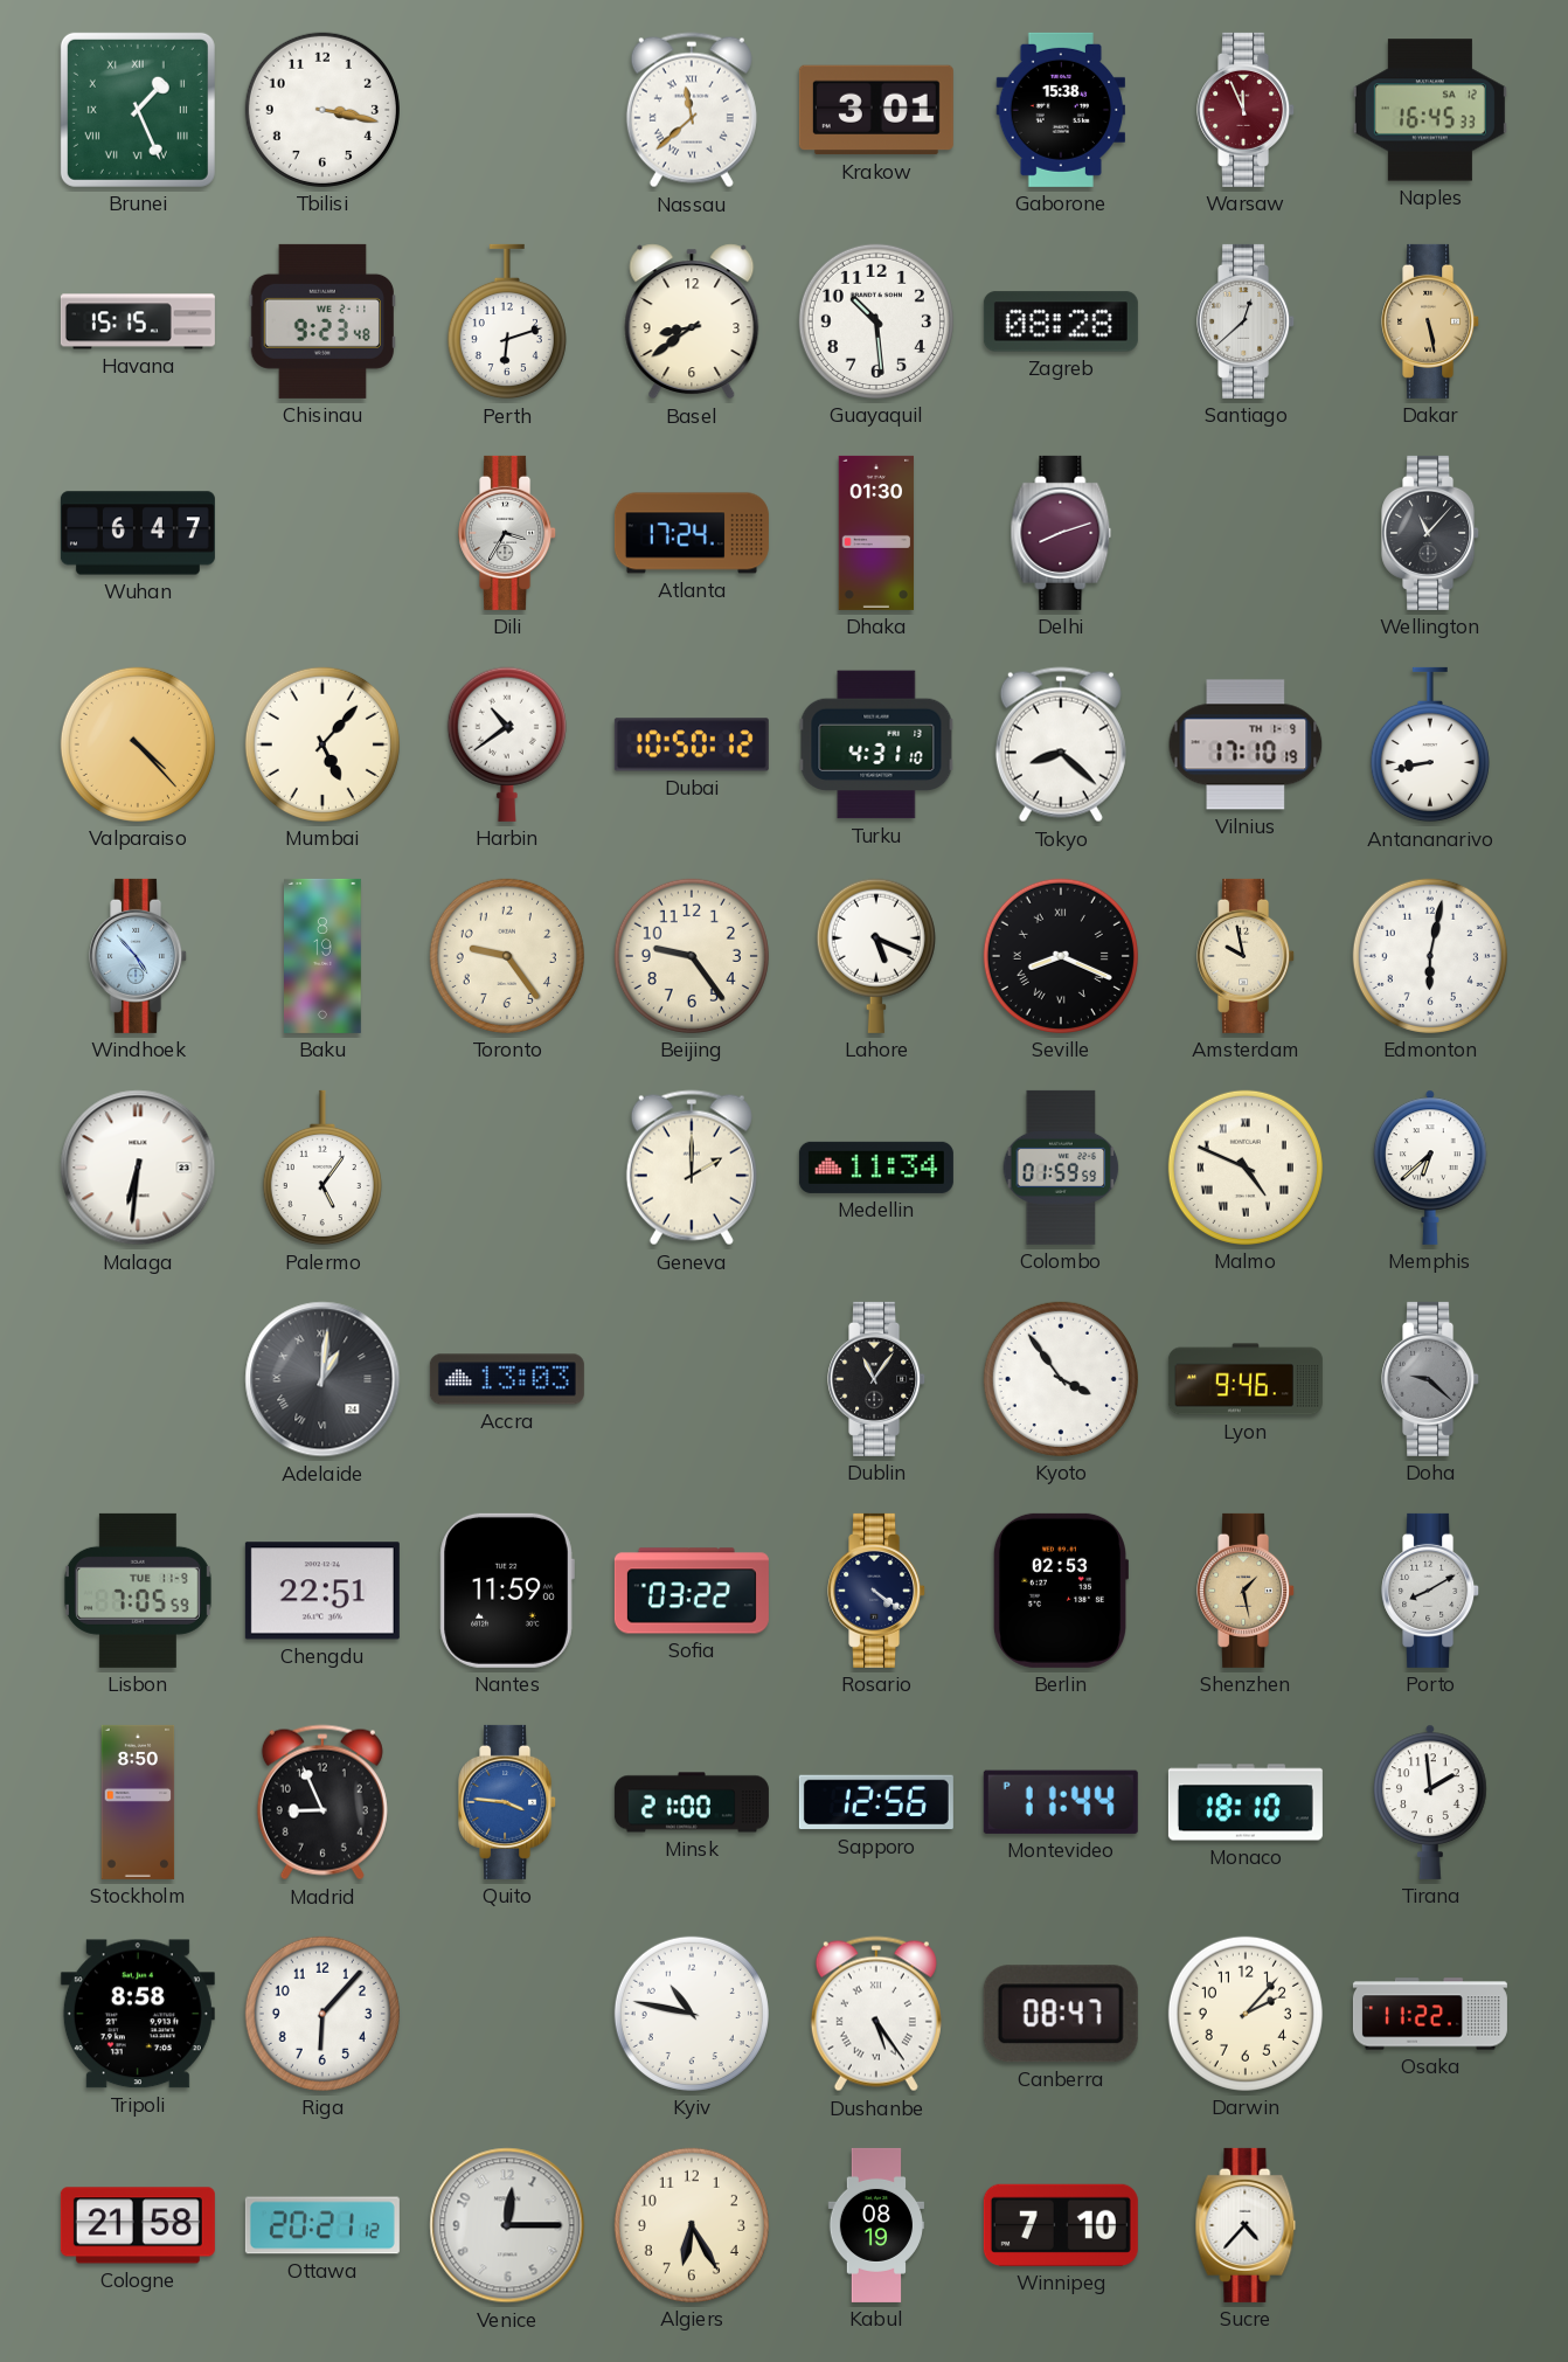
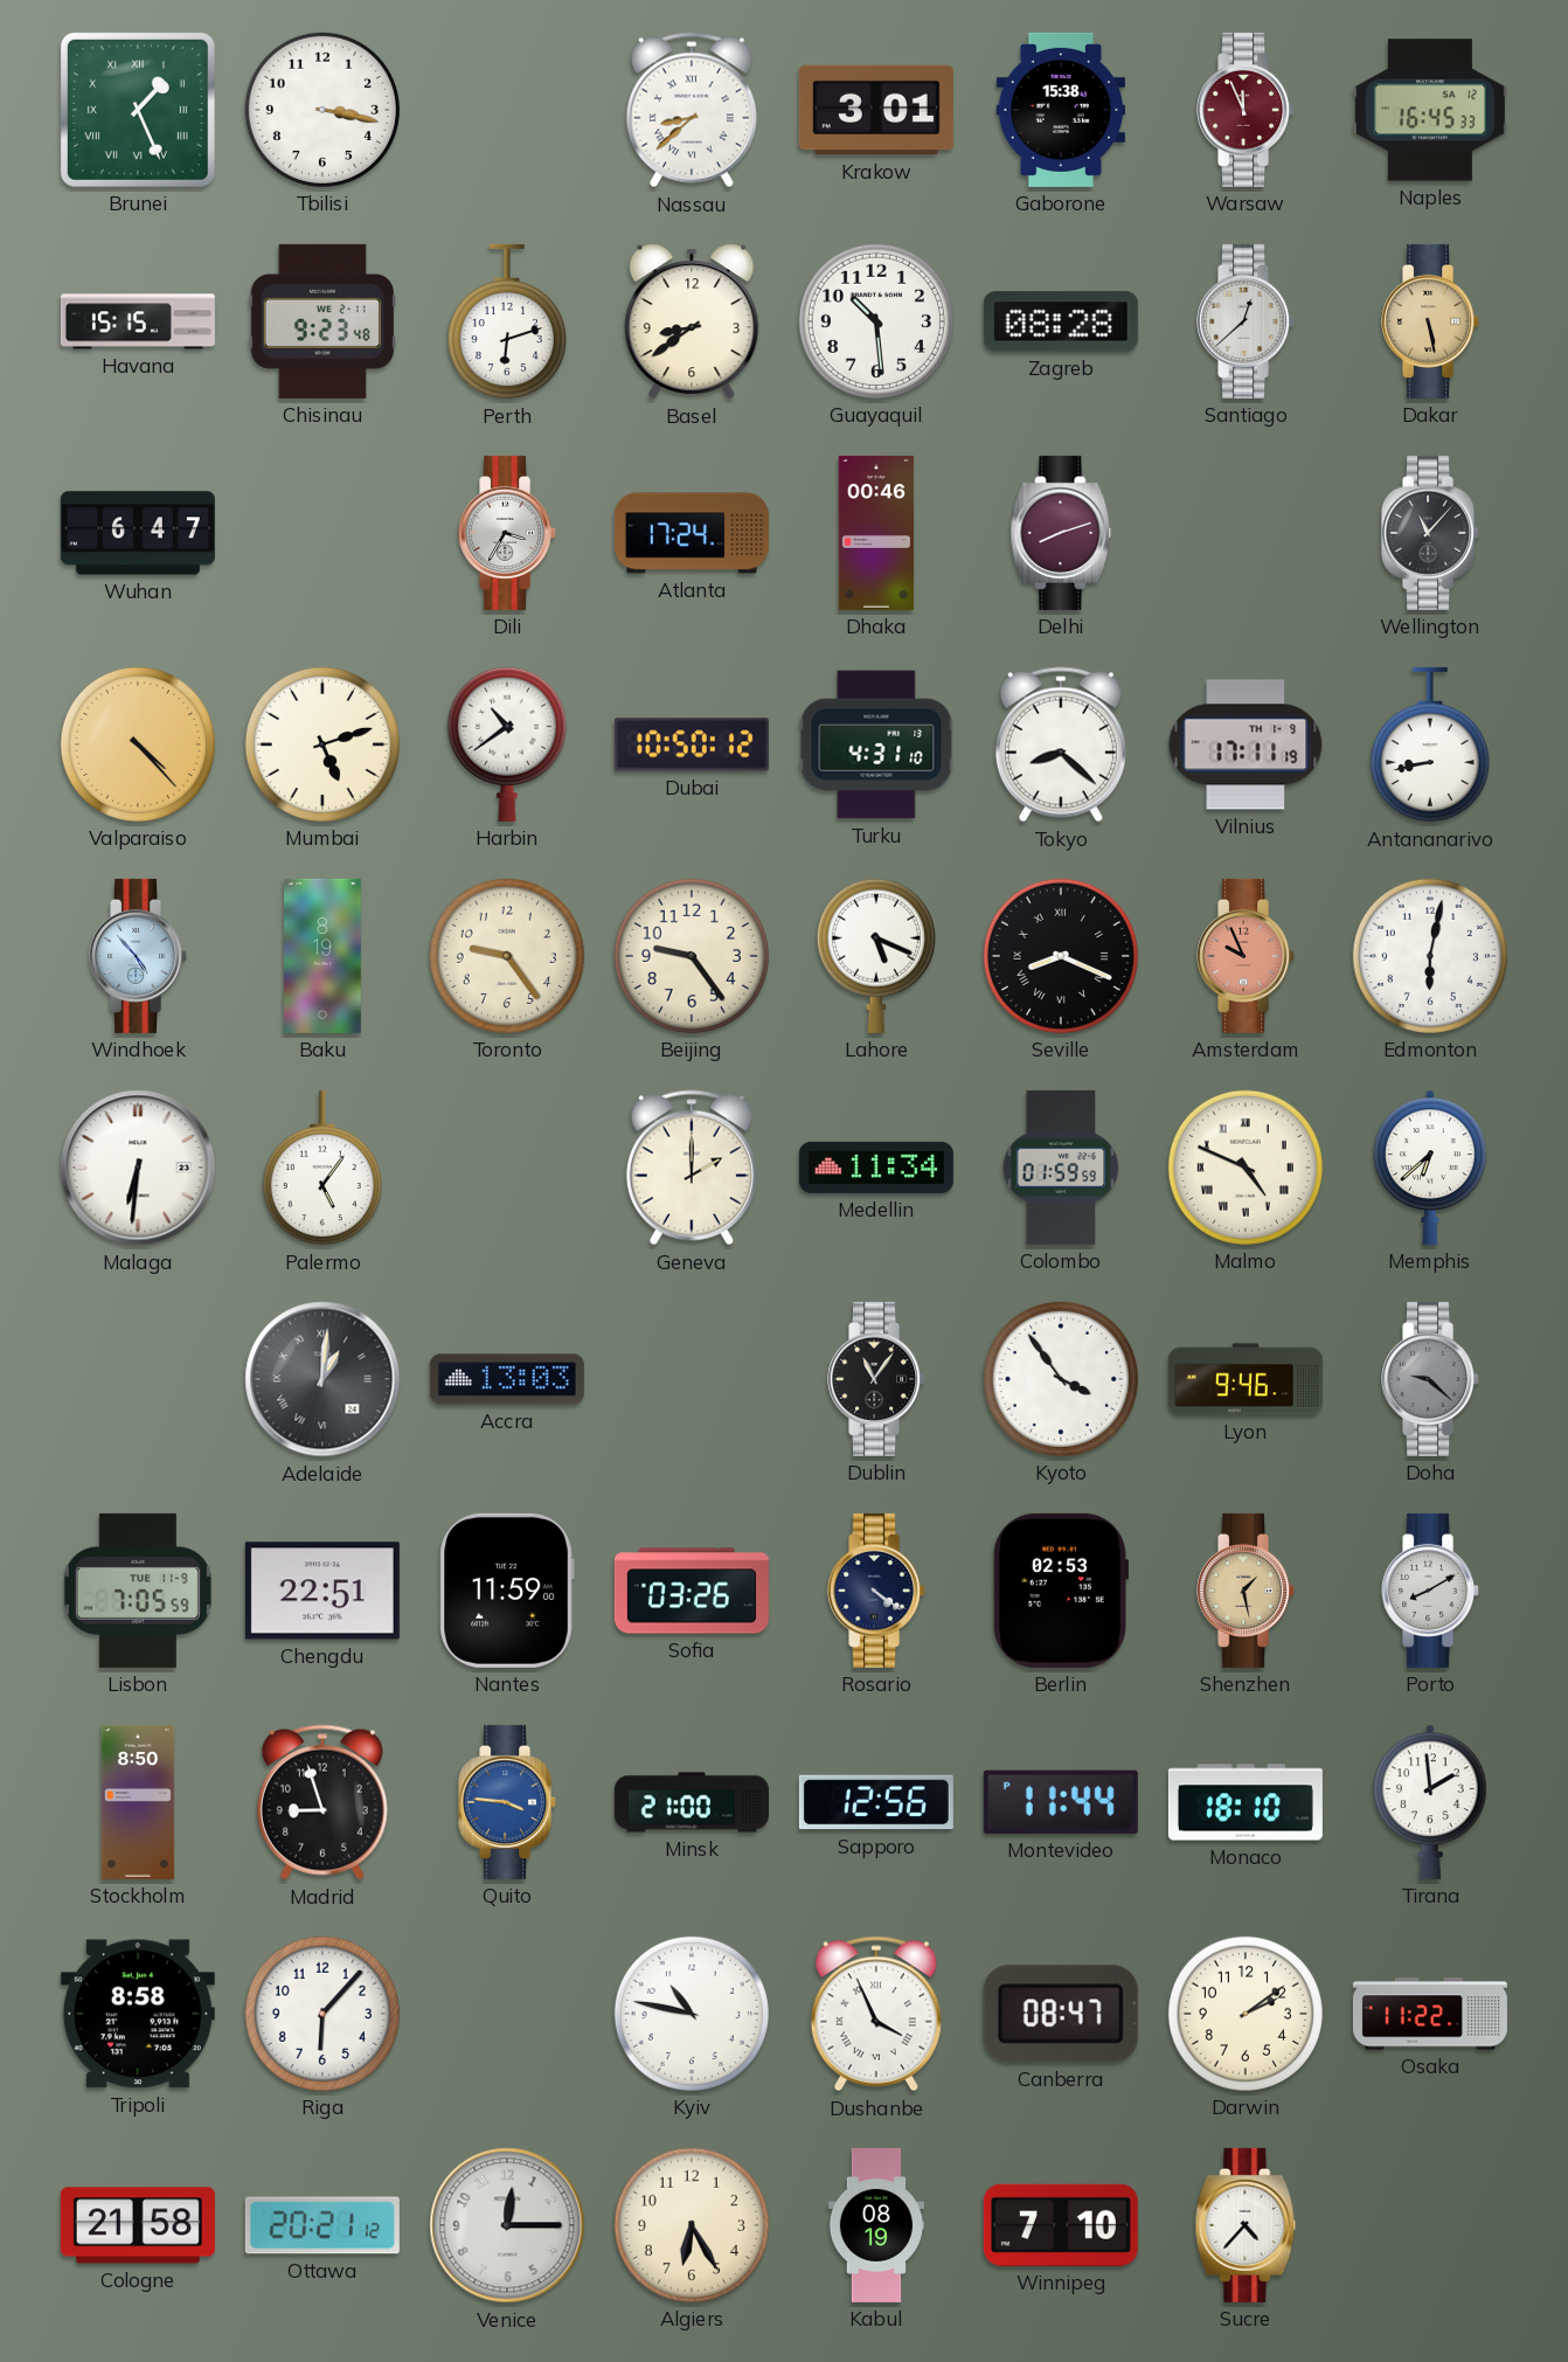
Nassau: 11:38 -> 8:38 (692, 110)
Dhaka: 01:30 -> 00:46 (876, 533)
Mumbai: 5:07 -> 5:12 (322, 744)
Vilnius: 17:10 -> 17:11 (1246, 744)
Amsterdam: 9:58 -> 9:56 (1247, 956)
Amsterdam dial: cream -> salmon (1247, 956)
Sofia: 03:22 -> 03:26 (692, 1591)
Madrid: 8:56 -> 8:57 (322, 1802)
Dushanbe: 5:24 -> 3:56 (876, 2014)
Darwin: 2:07 -> 2:09 (1246, 2014)
